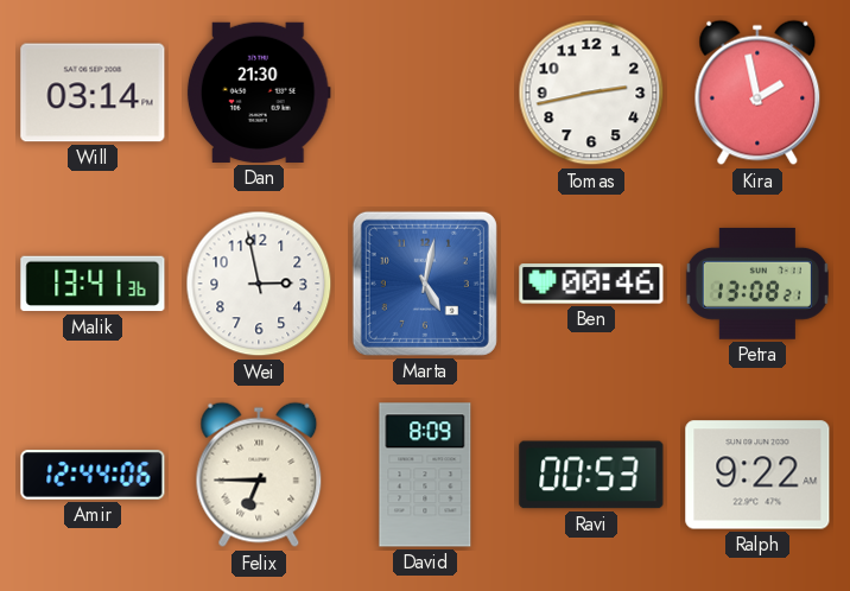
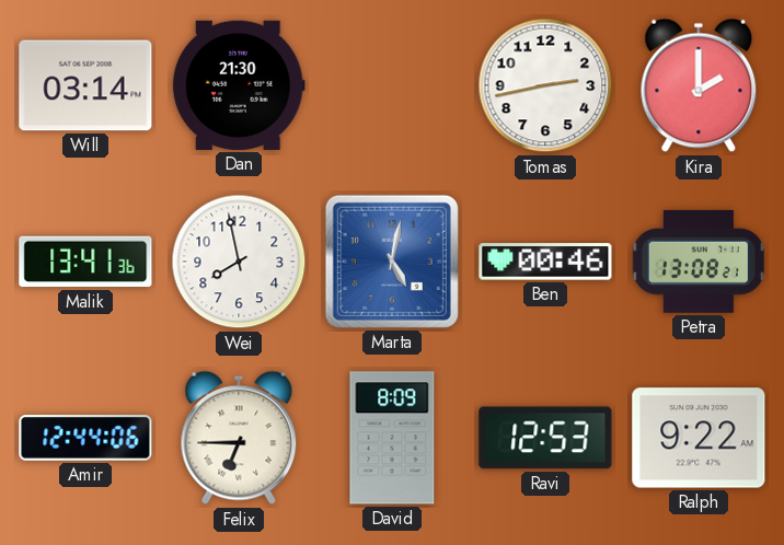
Kira: 1:58 -> 2:00 (699, 85)
Wei: 2:58 -> 7:58 (239, 262)
Ravi: 00:53 -> 12:53 (545, 438)
